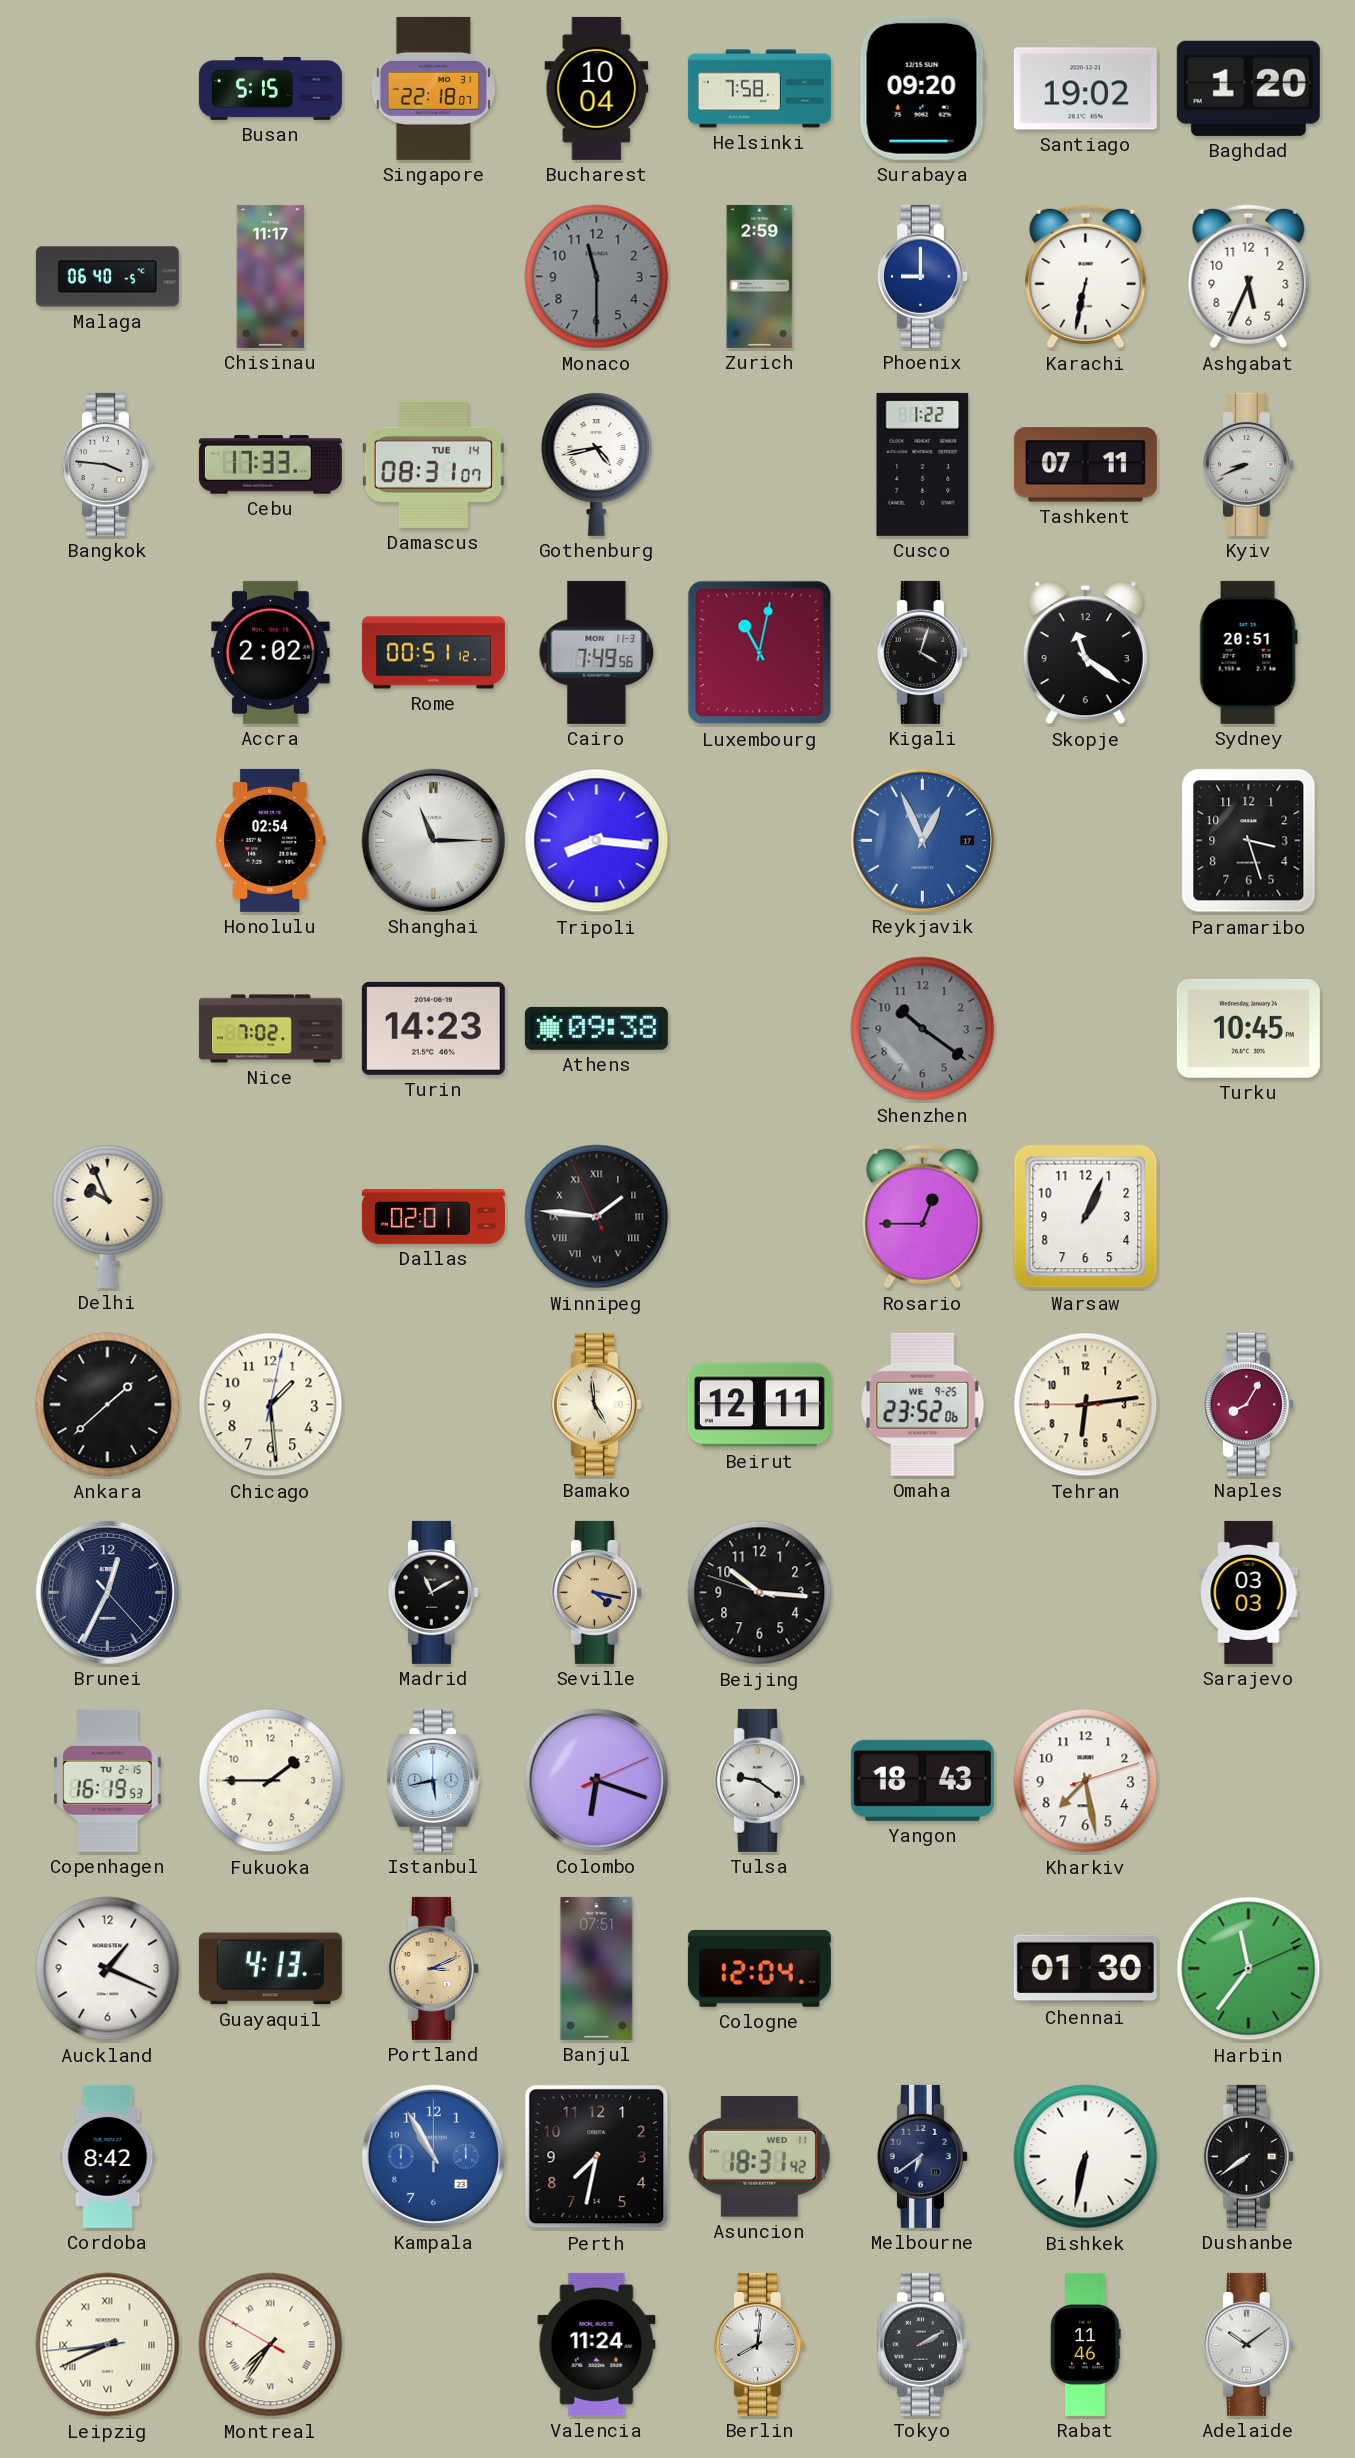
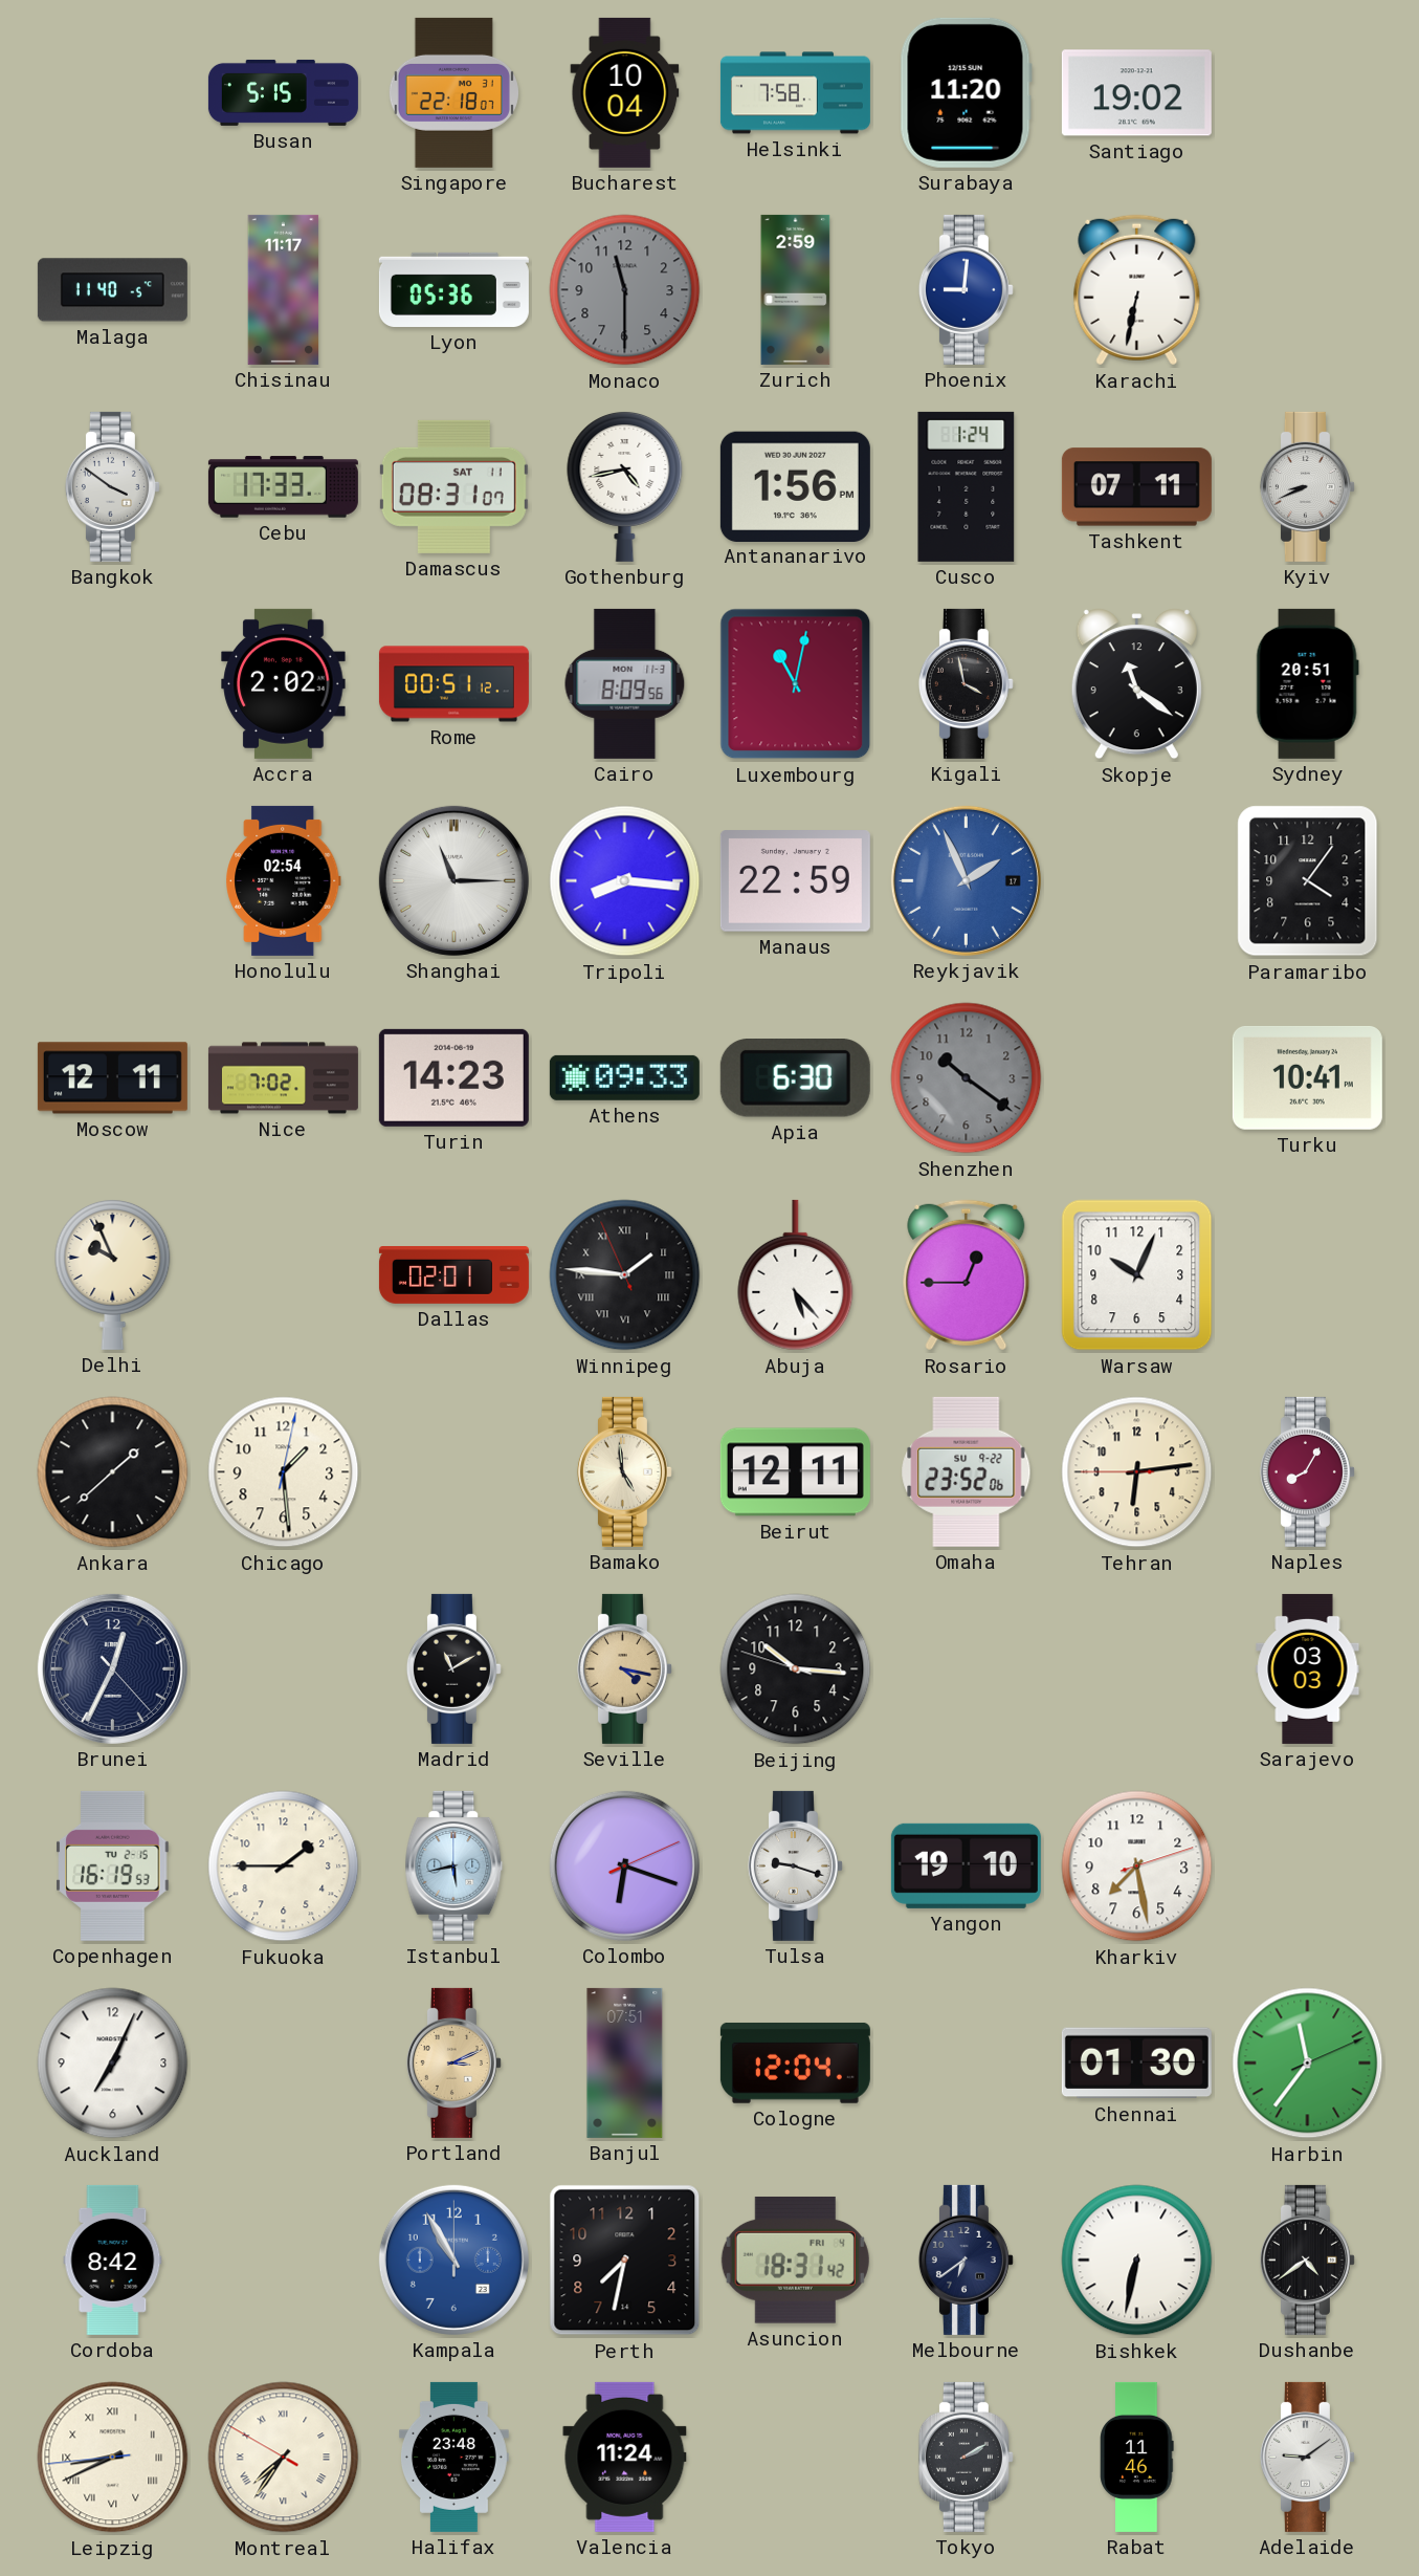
Surabaya: 09:20 -> 11:20 (966, 92)
Baghdad: 1:20 -> none (1248, 88)
Malaga: 06:40 -> 11:40 (112, 290)
Lyon: none -> 05:36 (453, 289)
Phoenix: 9:00 -> 9:01 (966, 289)
Ashgabat: 5:34 -> none (1249, 277)
Bangkok: 3:46 -> 3:51 (112, 486)
Damascus date: TUE 14 -> SAT 11 (453, 486)
Antananarivo: none -> 1:56 (795, 486)
Cusco: 1:22 -> 1:24 (967, 486)
Cairo: 7:49 -> 8:09 (625, 683)
Kigali: 4:03 -> 3:58 (966, 683)
Manaus: none -> 22:59 (795, 881)
Reykjavik: 12:56 -> 1:56 (966, 880)
Paramaribo: 3:27 -> 4:06 (1308, 881)
Moscow: none -> 12:11 (112, 1078)
Athens: 09:38 -> 09:33 (624, 1077)
Apia: none -> 6:30 (795, 1078)
Turku: 10:45 -> 10:41 (1307, 1077)
Abuja: none -> 5:23 (796, 1275)
Warsaw: 1:04 -> 10:04 (1137, 1275)
Omaha date: WE 9-25 -> SU 9-22 (967, 1471)
Tulsa: 9:21 -> 9:18 (795, 1865)
Yangon: 18:43 -> 19:10 (966, 1865)
Auckland: 1:19 -> 7:04 (113, 2064)
Guayaquil: 4:13 -> none (270, 1969)
Asuncion date: WED 11 -> FRI 4 (795, 2260)
Dushanbe: 7:39 -> 4:39 (1307, 2260)
Halifax: none -> 23:48 (453, 2457)
Berlin: 8:01 -> none (759, 2344)
Adelaide: 10:09 -> 9:09 (1307, 2457)
